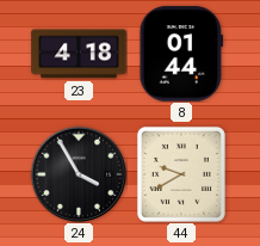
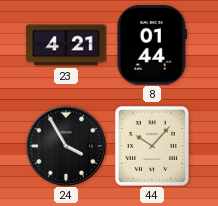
23: 4:18 -> 4:21 (66, 45)
44: 9:40 -> 10:07 (152, 146)
